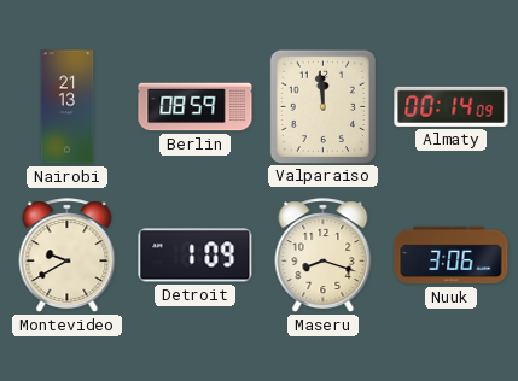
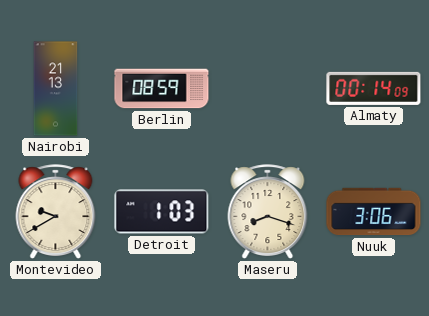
Valparaiso: 11:59 -> none (322, 106)
Detroit: 1:09 -> 1:03 (162, 212)
